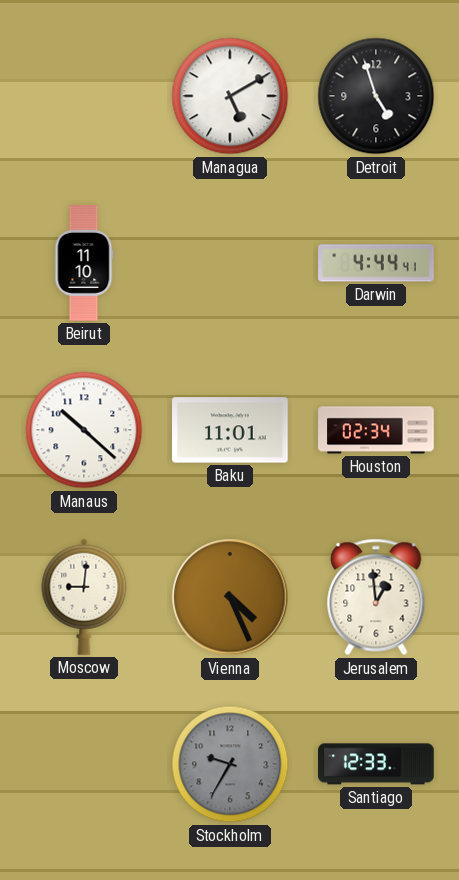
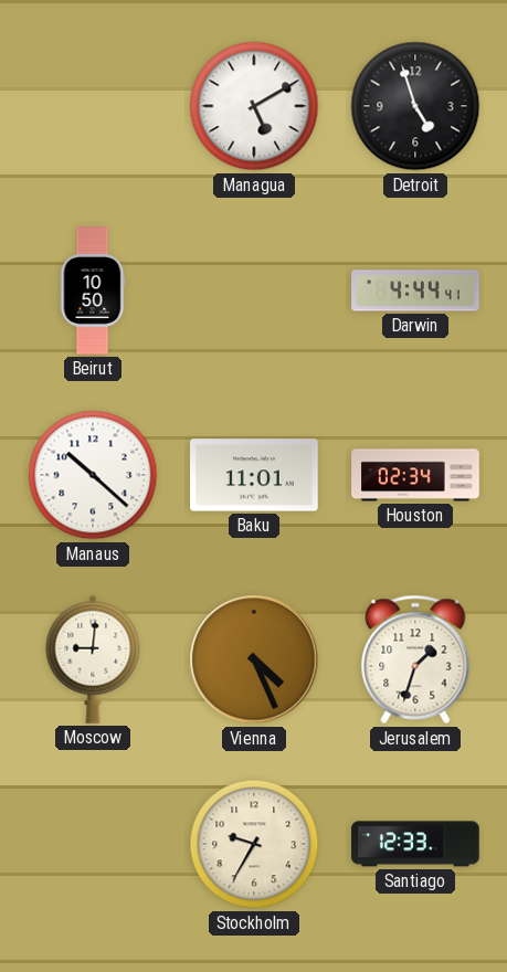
Beirut: 11:10 -> 10:50 (93, 290)
Jerusalem: 12:59 -> 1:33 (415, 659)
Stockholm dial: grey -> cream (254, 844)
